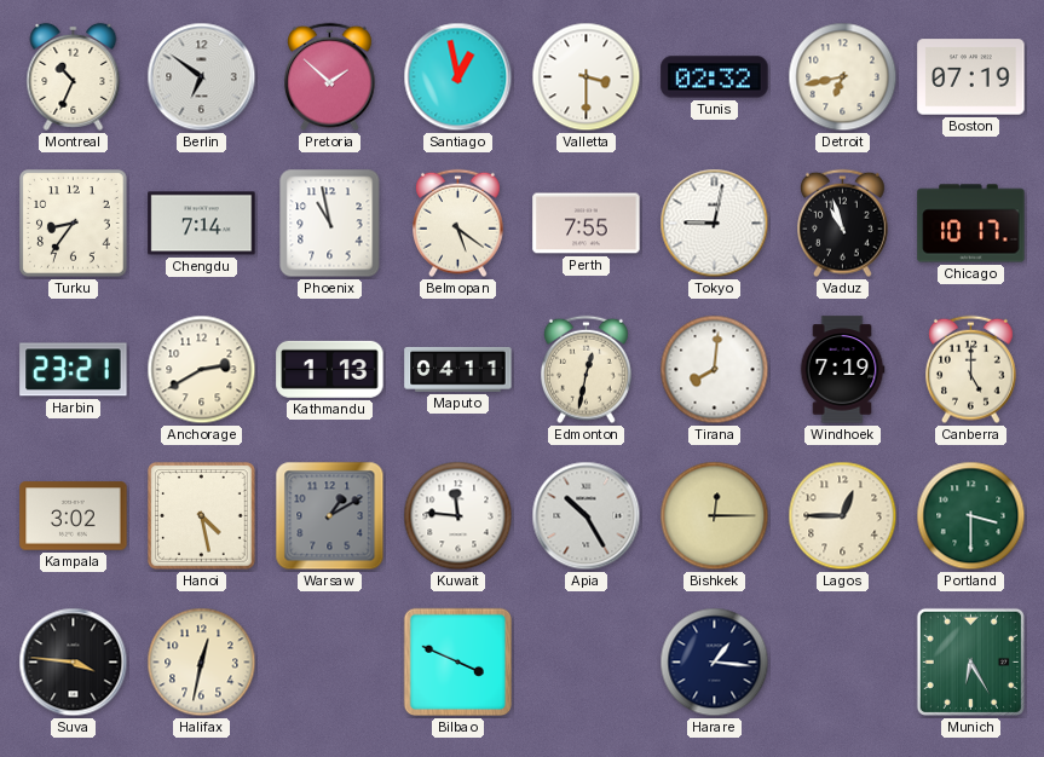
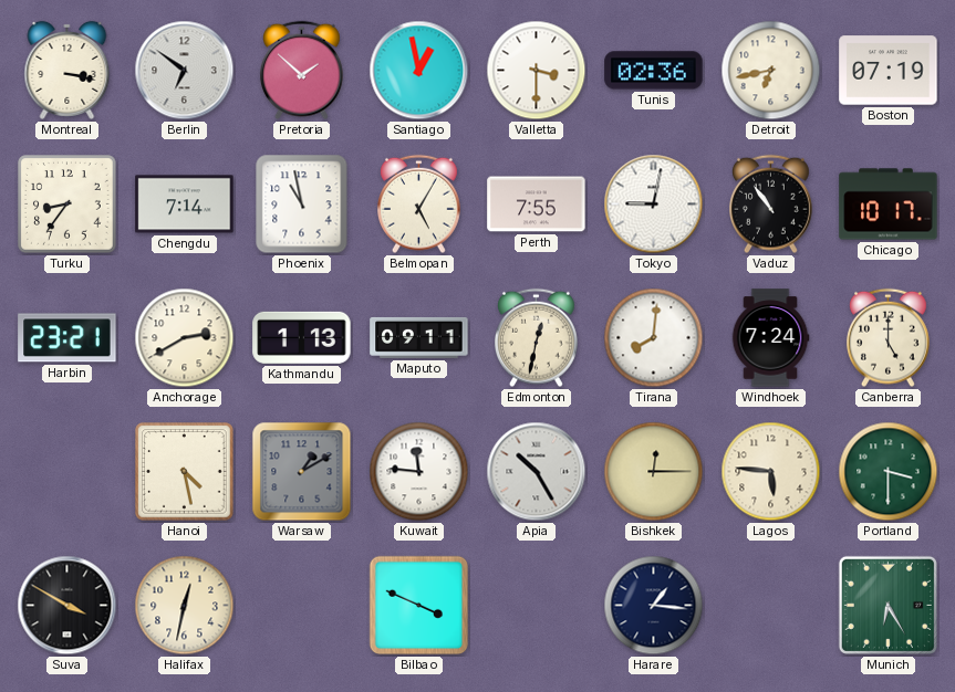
Montreal: 10:34 -> 3:17 (68, 70)
Tunis: 02:32 -> 02:36 (654, 71)
Belmopan: 5:21 -> 5:05 (419, 205)
Vaduz: 10:57 -> 10:54 (771, 205)
Maputo: 04:11 -> 09:11 (419, 337)
Windhoek: 7:19 -> 7:24 (770, 338)
Kampala: 3:02 -> none (74, 516)
Lagos: 12:45 -> 5:46 (771, 472)
Suva: 3:46 -> 3:50 (68, 606)
